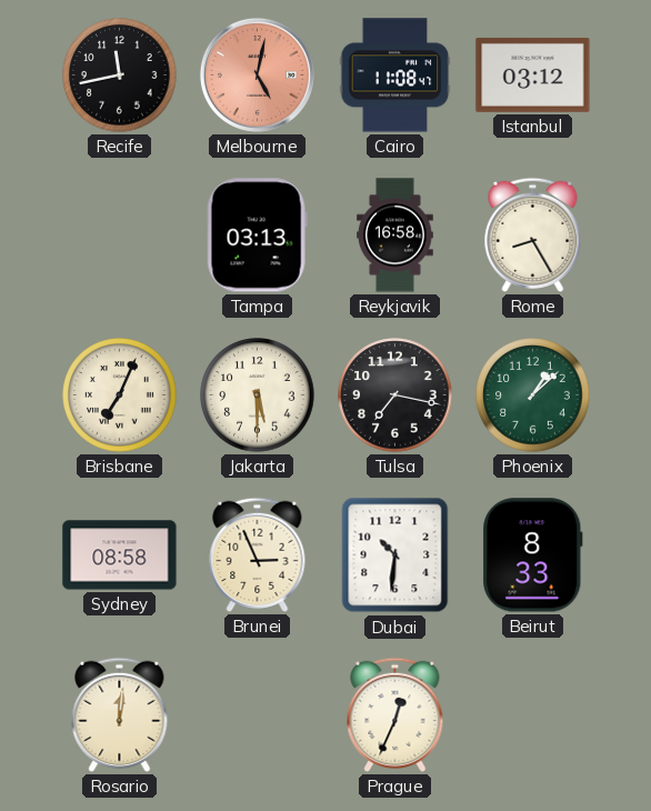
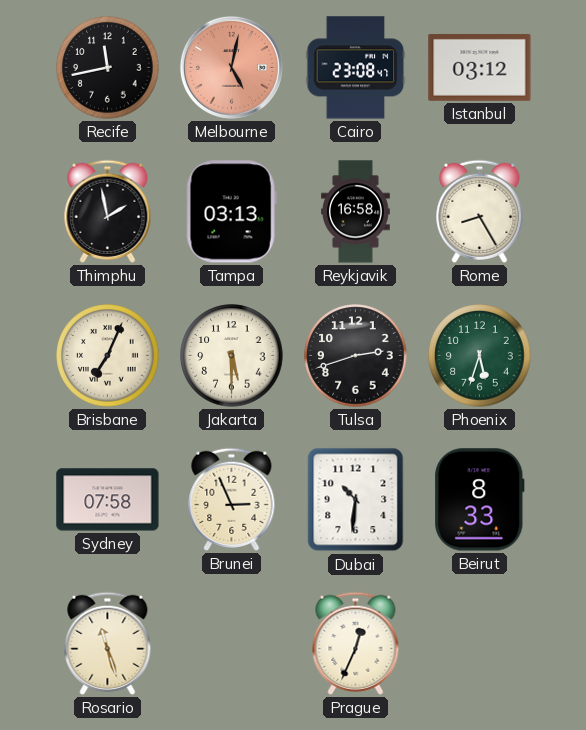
Cairo: 11:08 -> 23:08 (356, 68)
Thimphu: none -> 1:58 (108, 211)
Tulsa: 7:17 -> 2:42 (356, 356)
Phoenix: 1:08 -> 5:33 (480, 356)
Sydney: 08:58 -> 07:58 (108, 500)
Rosario: 12:01 -> 11:27 (108, 643)
